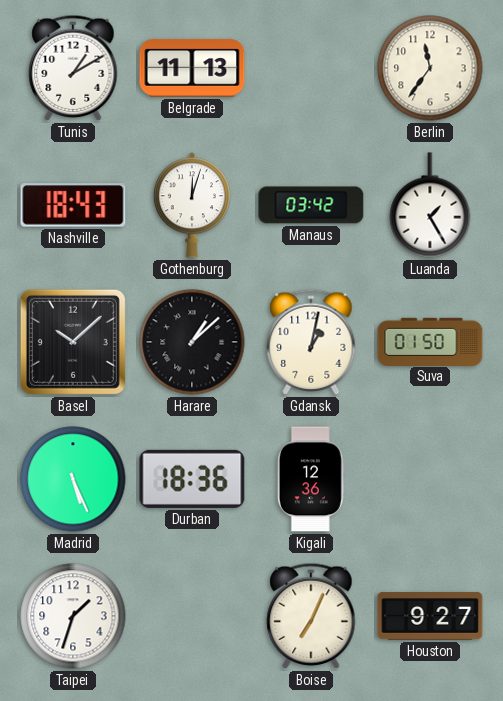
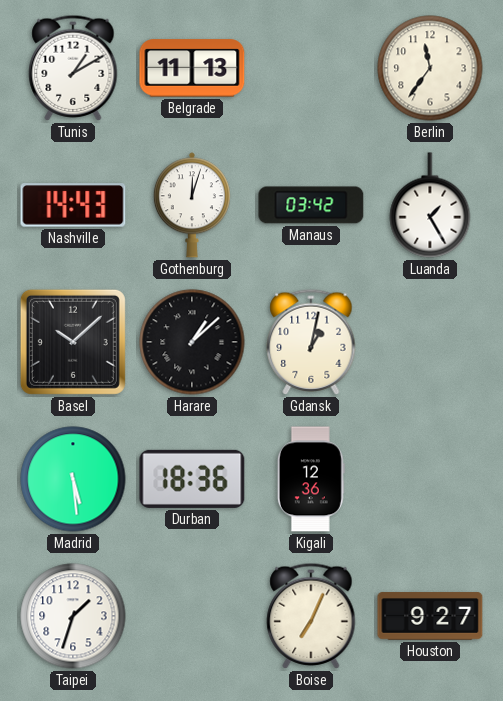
Nashville: 18:43 -> 14:43 (73, 205)
Suva: 01:50 -> none (430, 341)
Madrid: 5:26 -> 5:29 (73, 479)
